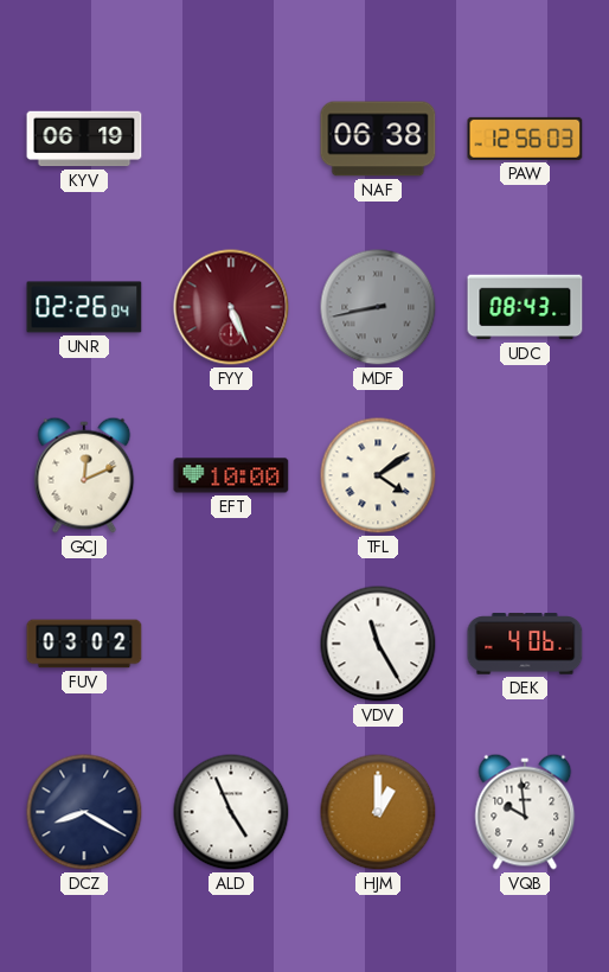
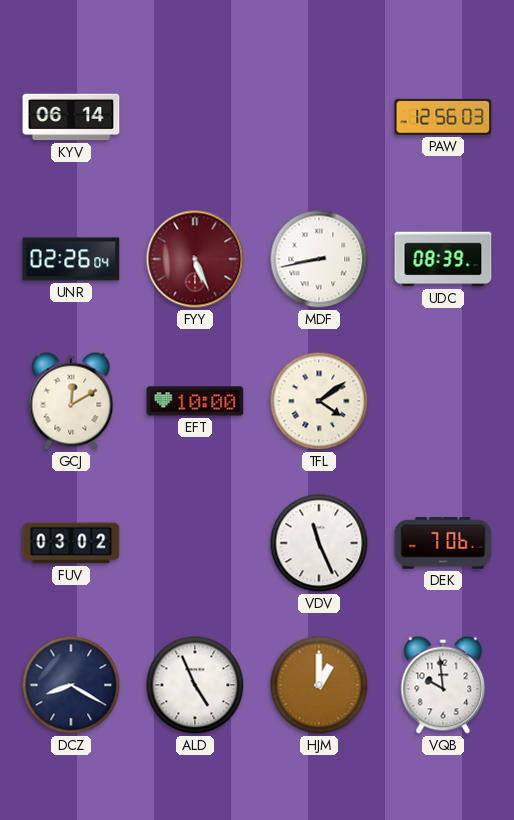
KYV: 06:19 -> 06:14 (71, 117)
NAF: 06:38 -> none (378, 139)
MDF dial: grey -> white (319, 259)
UDC: 08:43 -> 08:39 (443, 259)
GCJ: 12:11 -> 12:10 (71, 401)
VDV: 11:25 -> 11:26 (319, 543)
DEK: 4:06 -> 7:06 (443, 543)
